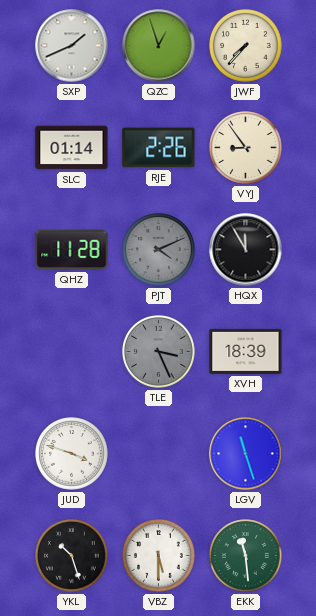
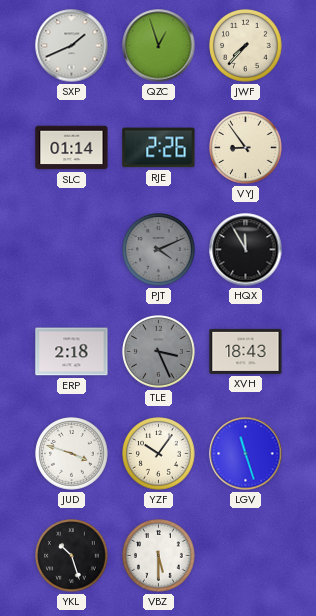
QHZ: 11:28 -> none (72, 250)
ERP: none -> 2:18 (72, 352)
XVH: 18:39 -> 18:43 (246, 351)
YZF: none -> 10:06 (159, 454)
EKK: 11:29 -> none (246, 556)
